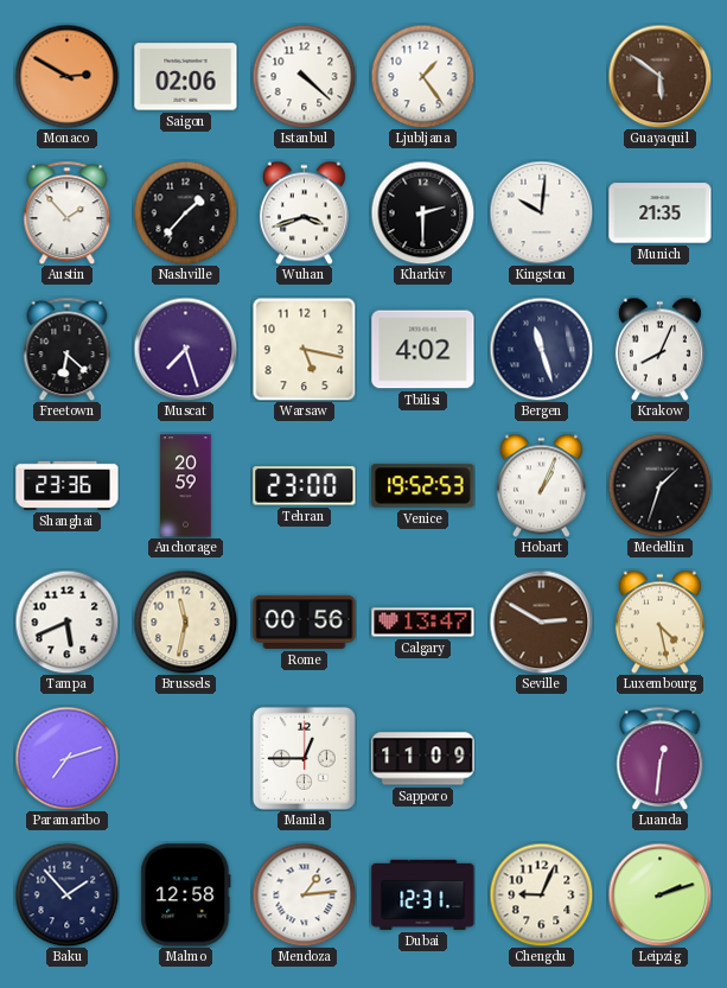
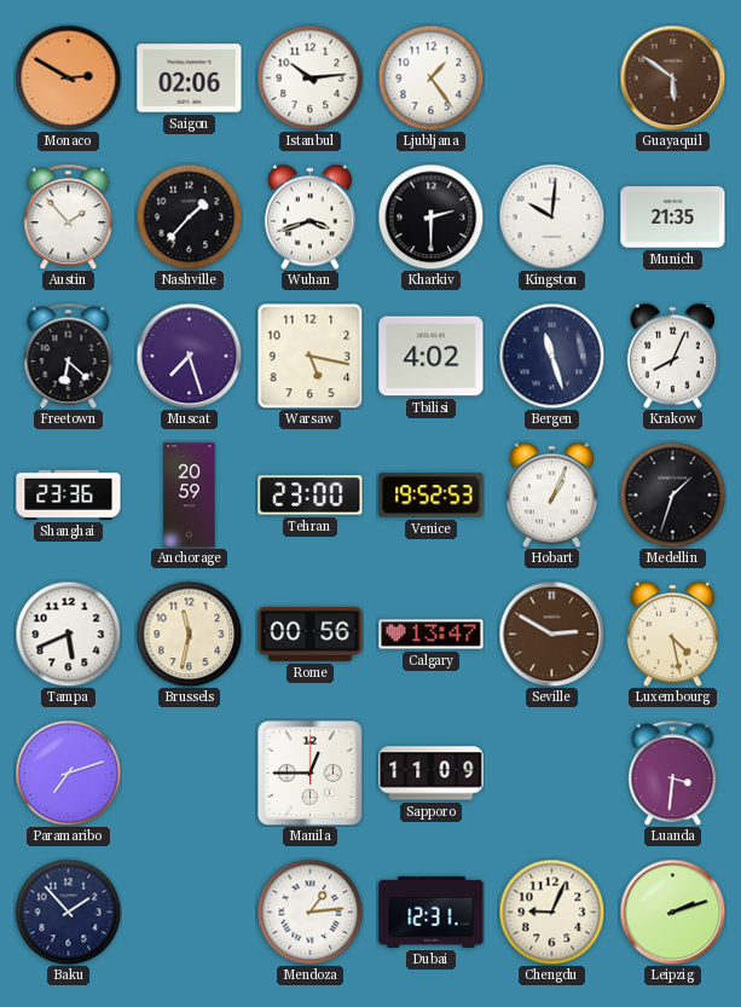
Istanbul: 4:22 -> 10:14 (309, 77)
Luanda: 12:31 -> 3:31 (673, 772)
Malmo: 12:58 -> none (186, 895)
